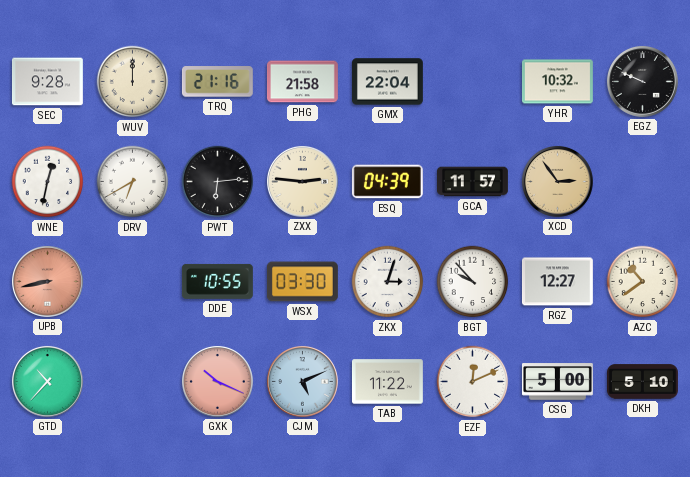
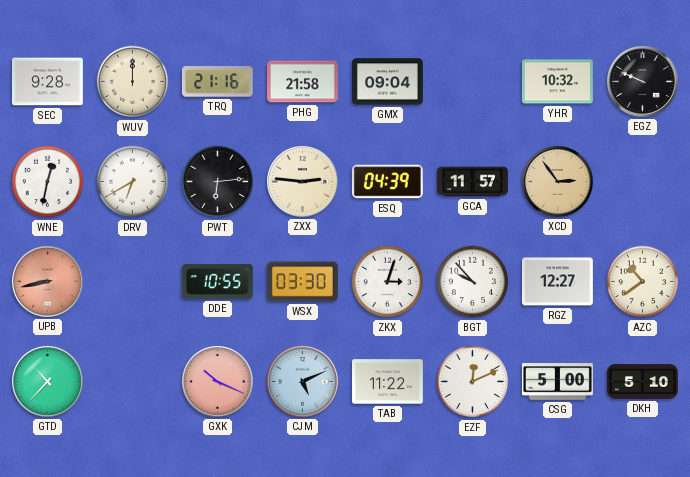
GMX: 22:04 -> 09:04 (387, 82)
